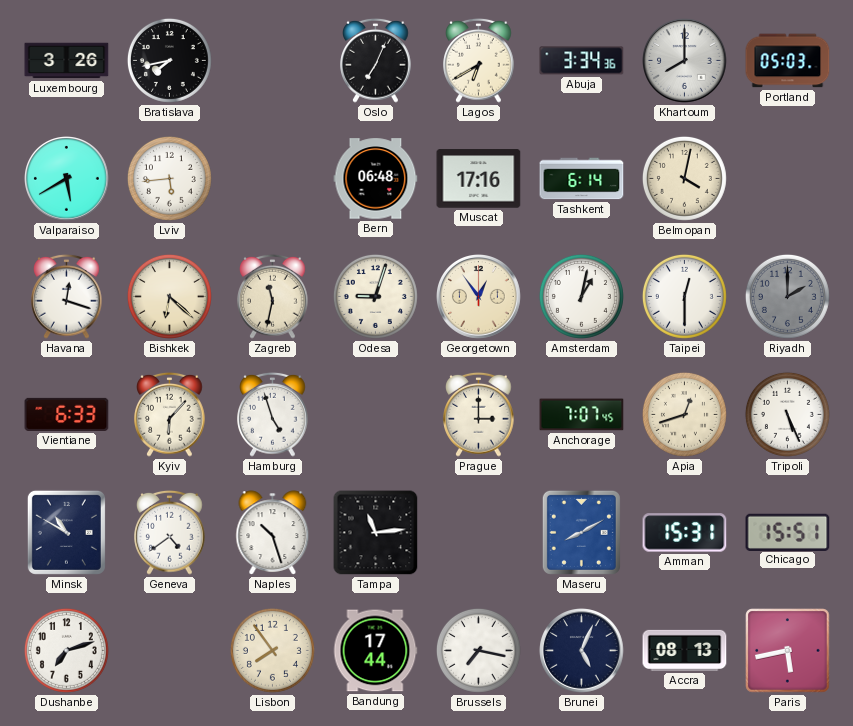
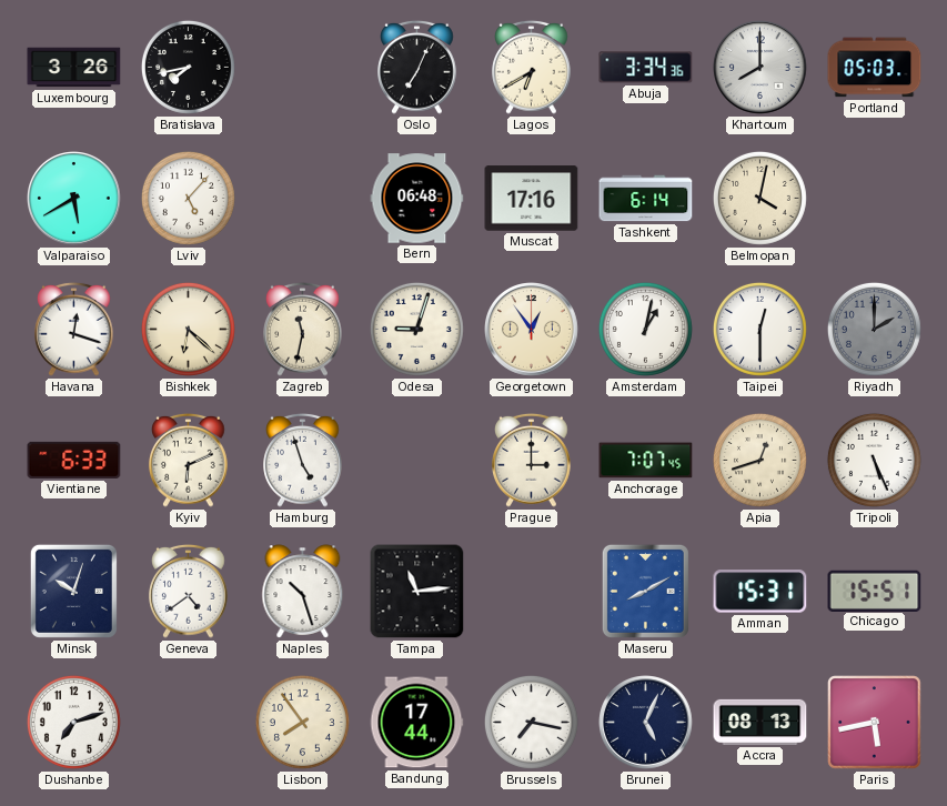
Lviv: 5:44 -> 5:07 (188, 198)
Kyiv: 6:07 -> 6:11 (189, 460)
Minsk: 10:50 -> 10:03 (73, 591)
